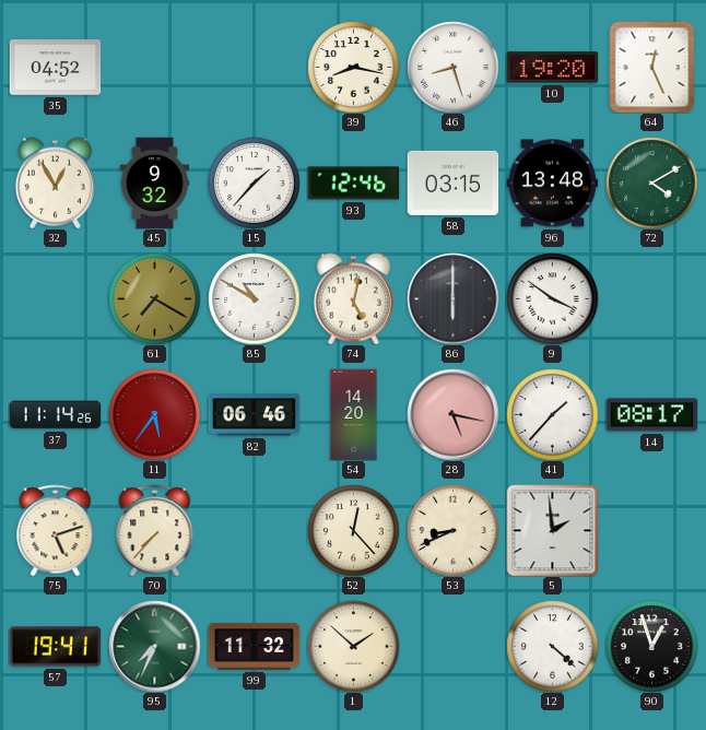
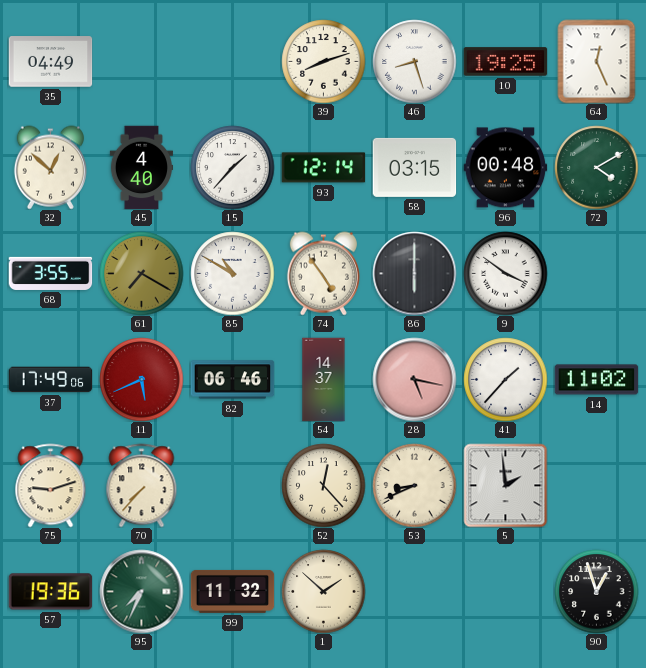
35: 04:52 -> 04:49 (50, 62)
39: 8:17 -> 8:12 (323, 61)
10: 19:20 -> 19:25 (505, 62)
32: 12:55 -> 12:52 (50, 167)
45: 9:32 -> 4:40 (141, 167)
93: 12:46 -> 12:14 (323, 168)
96: 13:48 -> 00:48 (505, 168)
68: none -> 3:55 (50, 273)
74: 5:02 -> 4:54 (323, 273)
37: 11:14 -> 17:49 (50, 380)
11: 5:36 -> 5:41 (141, 379)
54: 14:20 -> 14:37 (324, 379)
14: 08:17 -> 11:02 (596, 380)
75: 5:12 -> 9:12 (51, 485)
57: 19:41 -> 19:36 (50, 592)
12: 4:22 -> none (552, 646)
